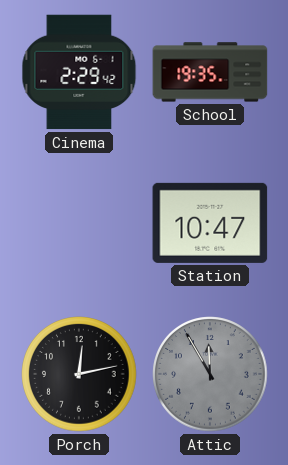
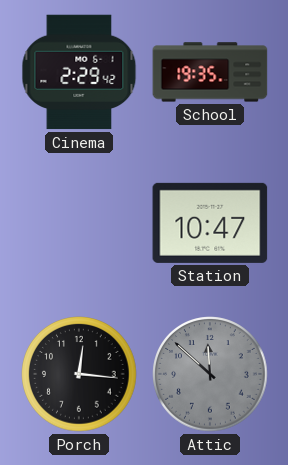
Porch: 12:13 -> 12:16 (79, 374)
Attic: 11:55 -> 11:52 (210, 374)
